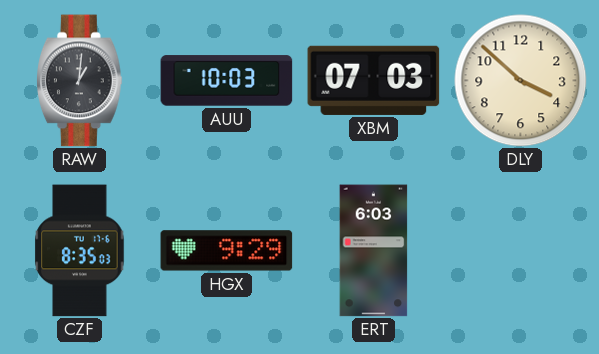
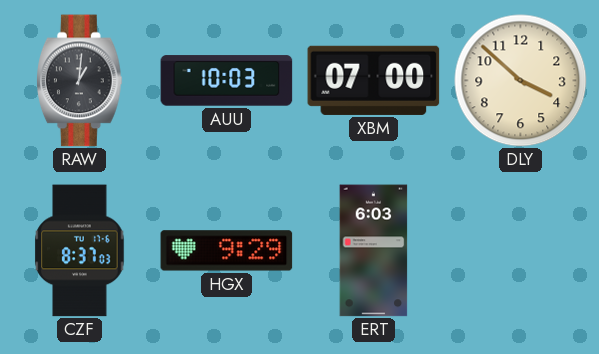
XBM: 07:03 -> 07:00 (374, 80)
CZF: 8:35 -> 8:37 (80, 251)
